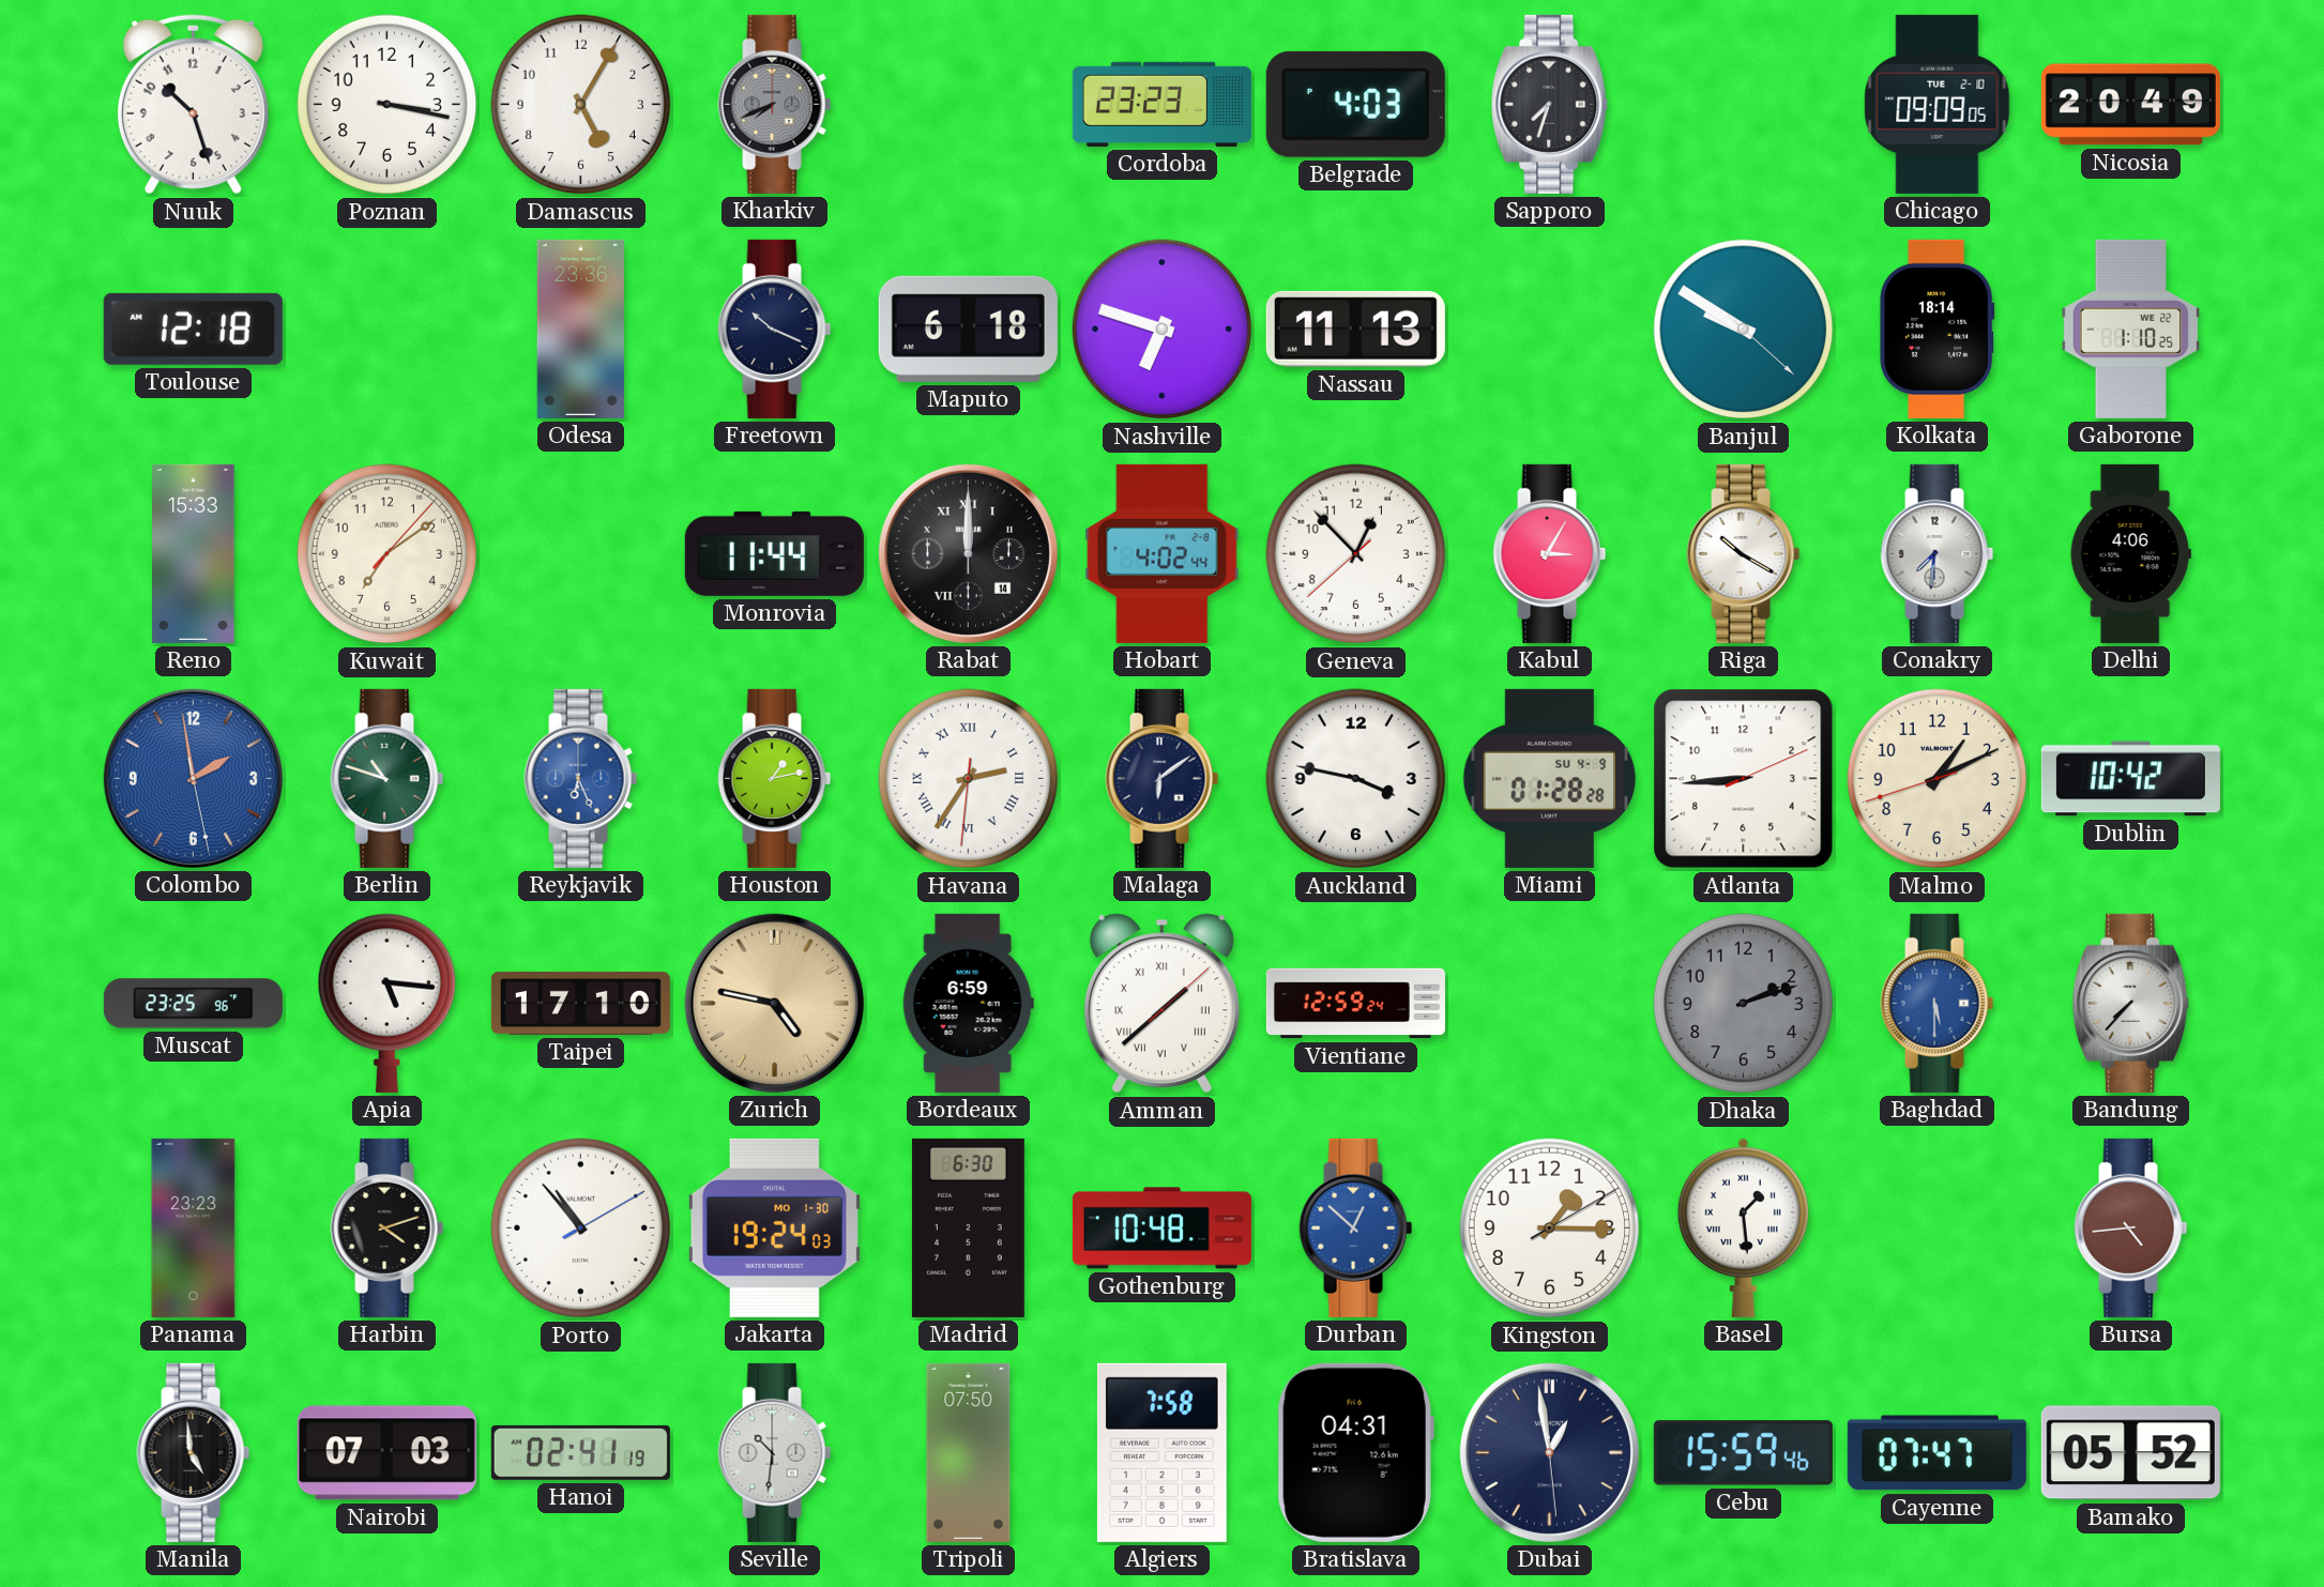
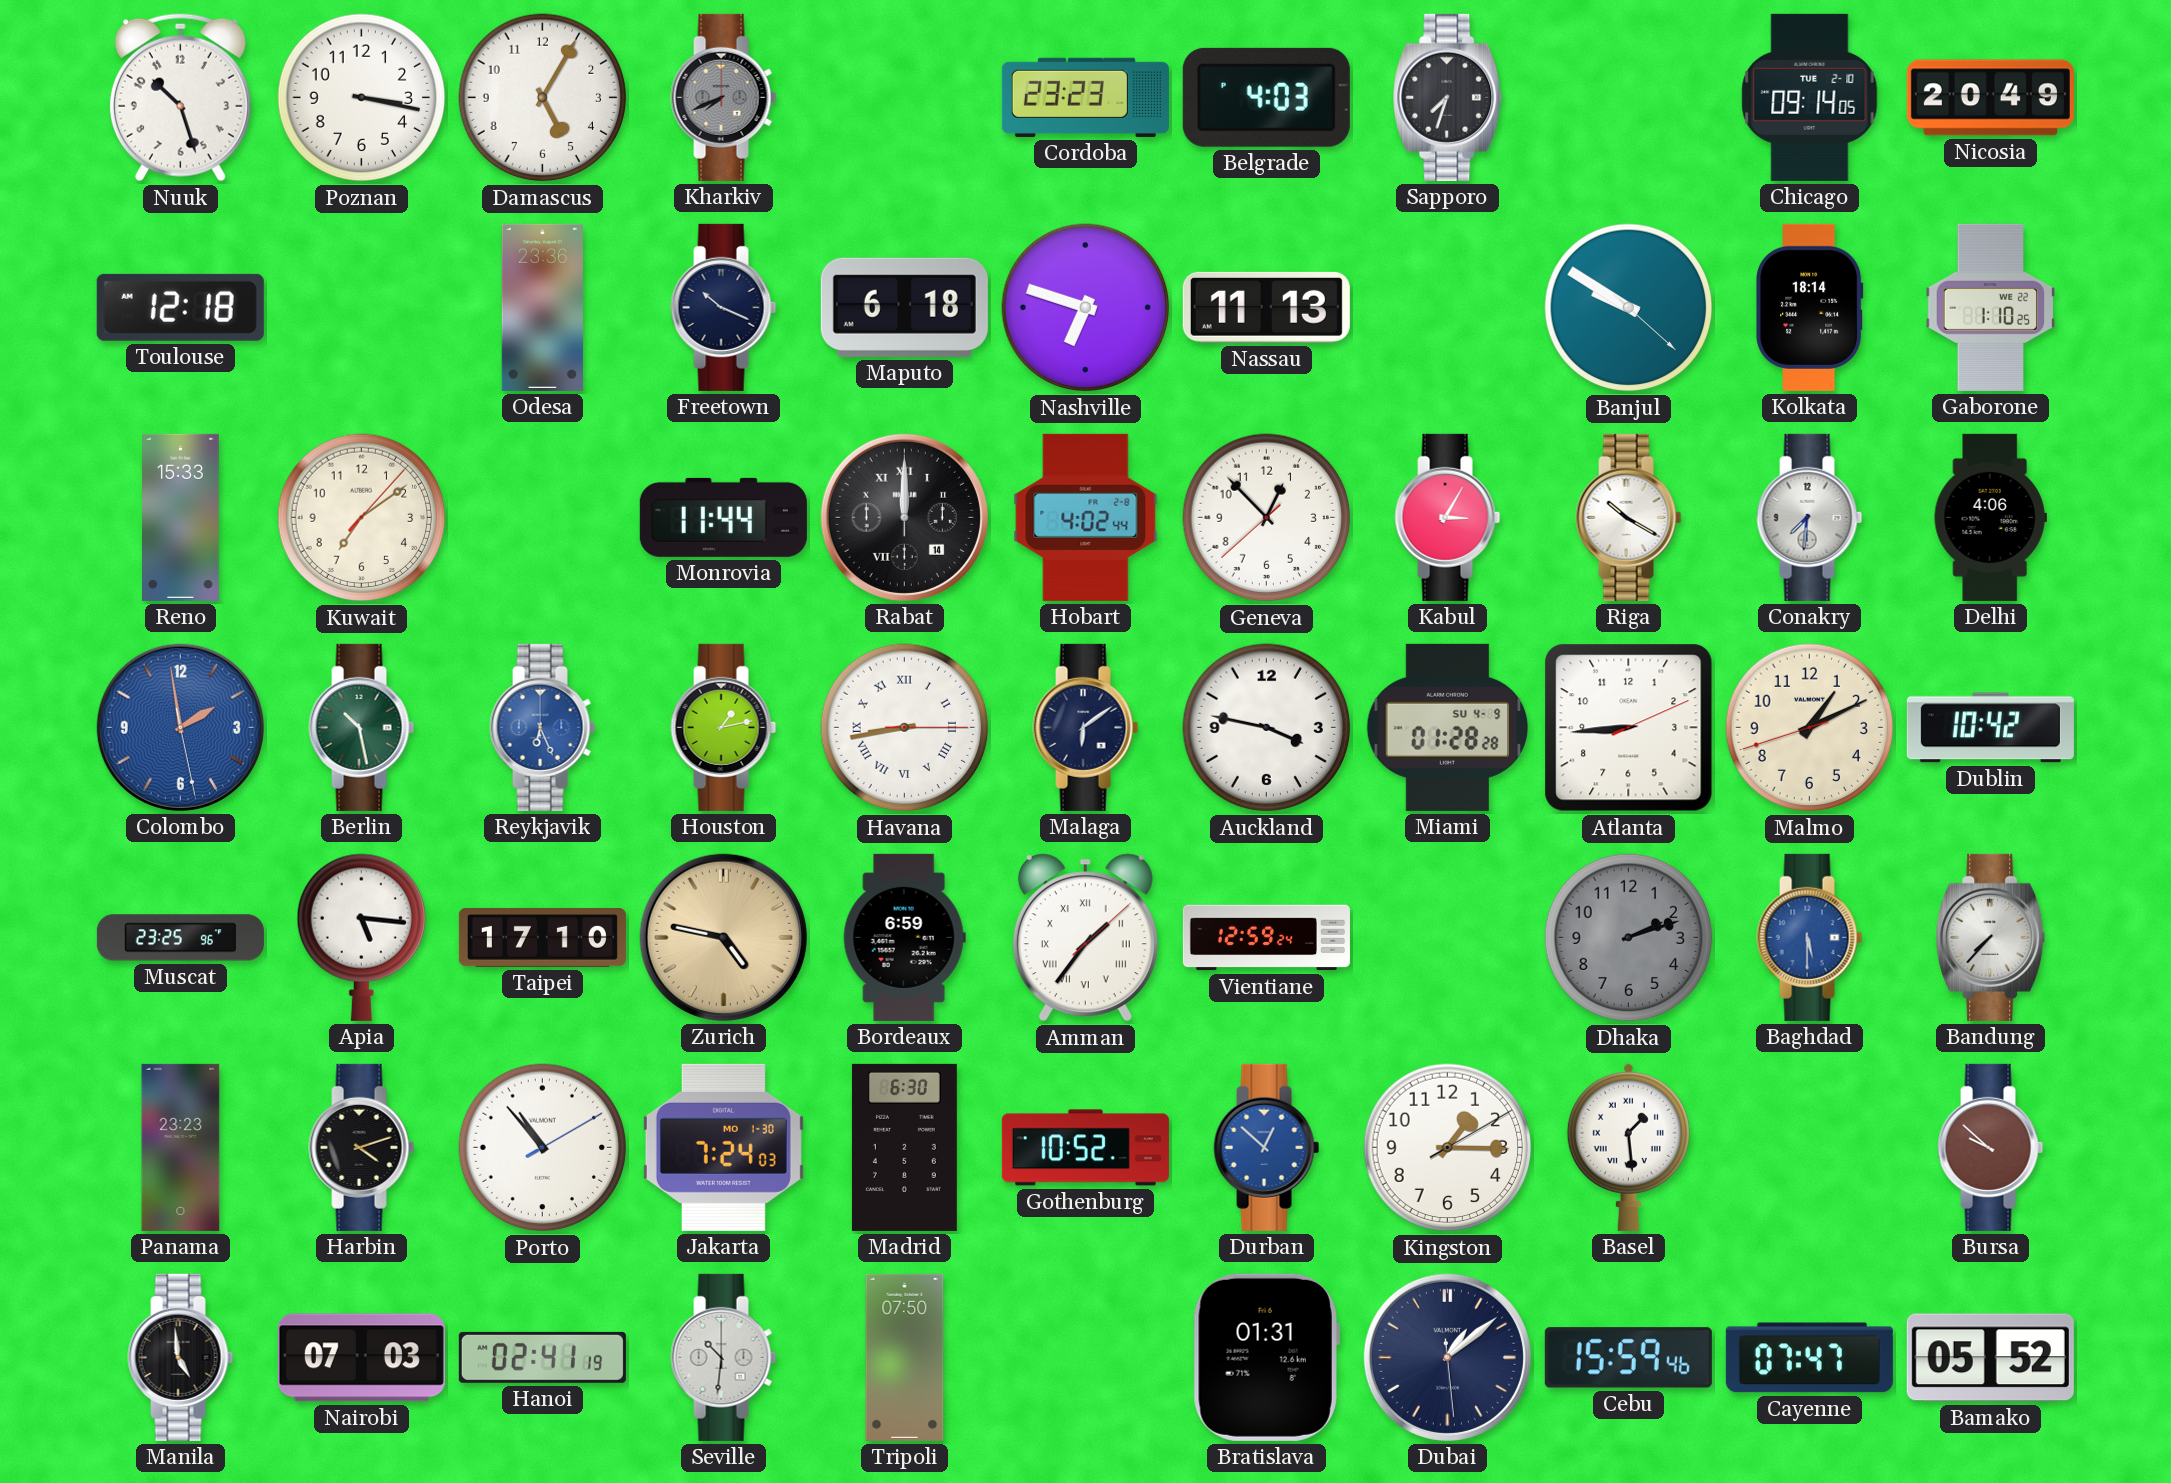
Chicago: 09:09 -> 09:14 (1810, 97)
Berlin: 10:48 -> 10:28 (362, 727)
Havana: 2:35 -> 8:43 (905, 728)
Amman: 1:38 -> 1:36 (1085, 938)
Jakarta: 19:24 -> 7:24 (723, 1147)
Gothenburg: 10:48 -> 10:52 (1085, 1148)
Bursa: 4:44 -> 9:52 (1991, 1147)
Algiers: 7:58 -> none (1161, 1452)
Bratislava: 04:31 -> 01:31 (1266, 1357)
Dubai: 12:58 -> 1:08 (1447, 1357)
